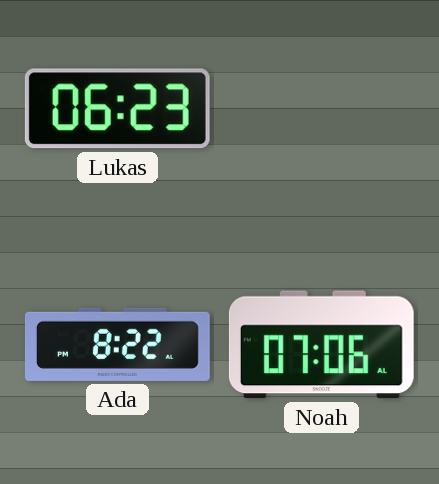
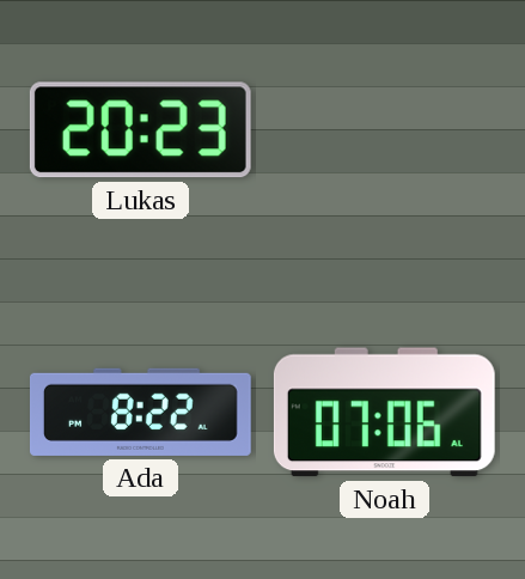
Lukas: 06:23 -> 20:23 (140, 130)
